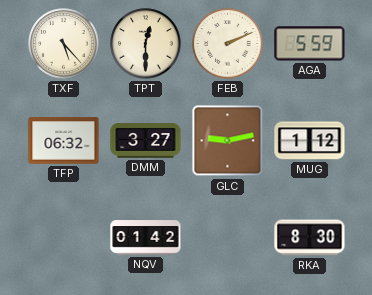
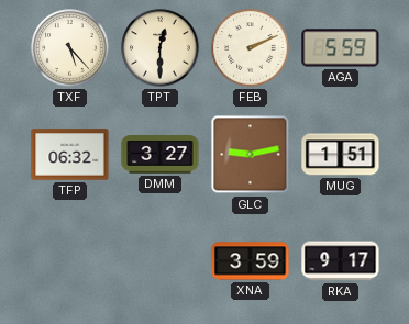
MUG: 1:12 -> 1:51 (341, 155)
NQV: 01:42 -> none (146, 238)
XNA: none -> 3:59 (251, 261)
RKA: 8:30 -> 9:17 (341, 261)
